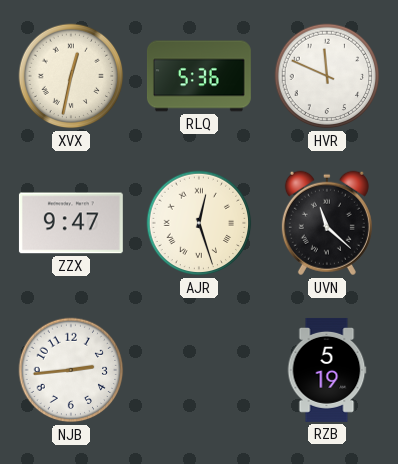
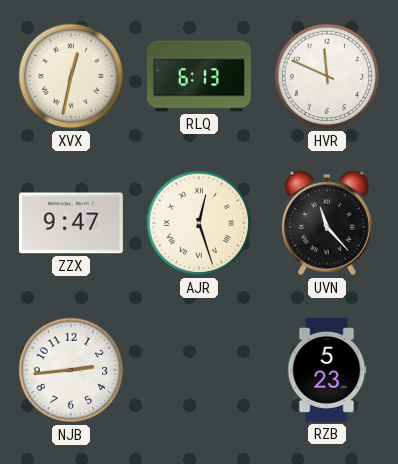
RLQ: 5:36 -> 6:13 (199, 76)
UVN: 11:22 -> 11:23 (327, 223)
RZB: 5:19 -> 5:23 (327, 370)
